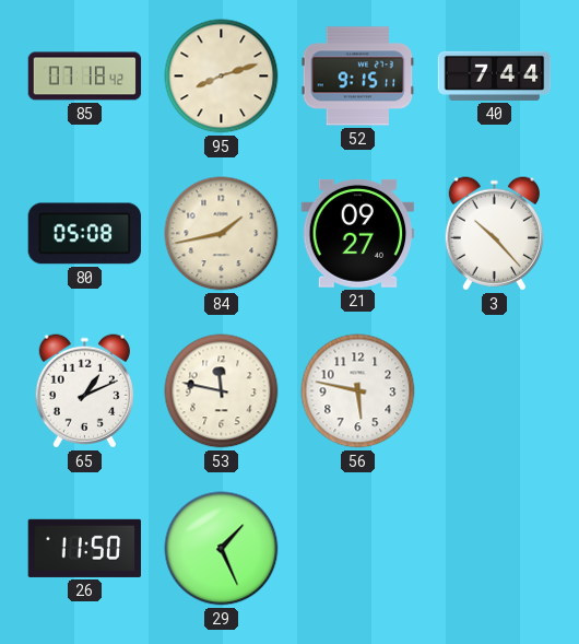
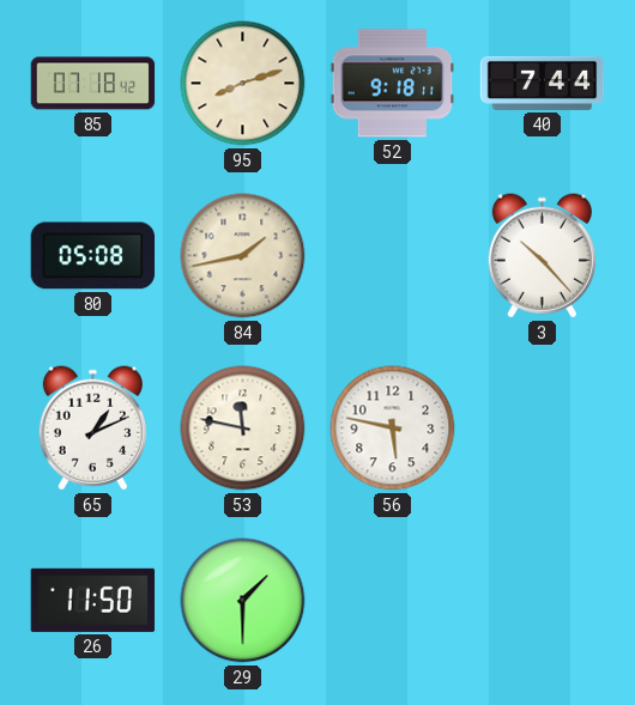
52: 9:15 -> 9:18 (393, 84)
21: 09:27 -> none (358, 233)
29: 1:26 -> 1:30 (243, 601)
